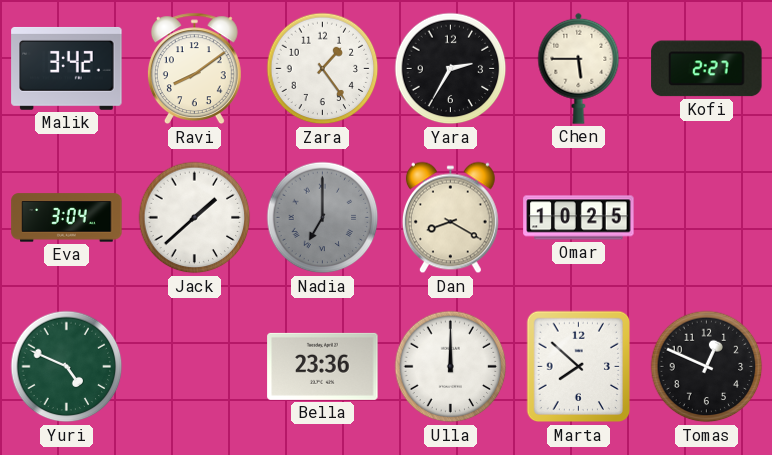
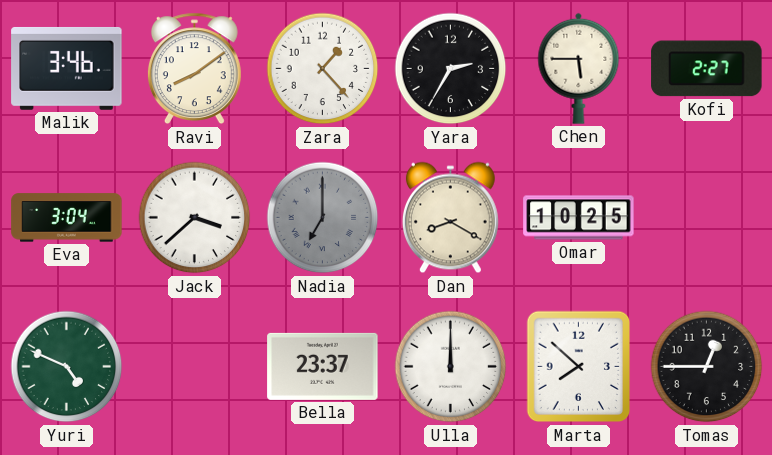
Malik: 3:42 -> 3:46 (67, 69)
Zara: 1:24 -> 1:23 (323, 69)
Jack: 1:38 -> 3:38 (195, 218)
Bella: 23:36 -> 23:37 (323, 366)
Tomas: 12:49 -> 12:45 (707, 367)
